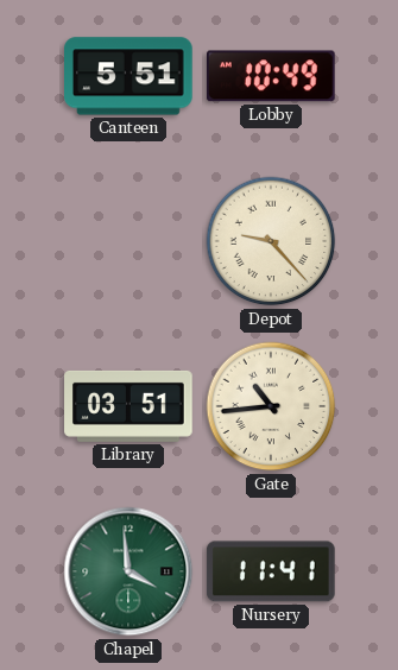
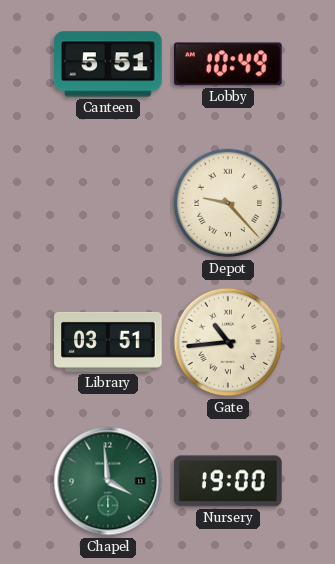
Nursery: 11:41 -> 19:00 (228, 481)
